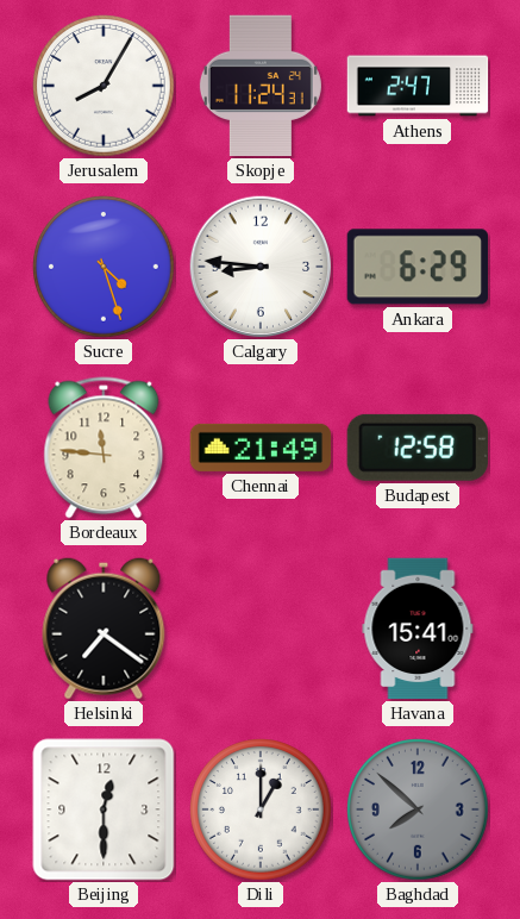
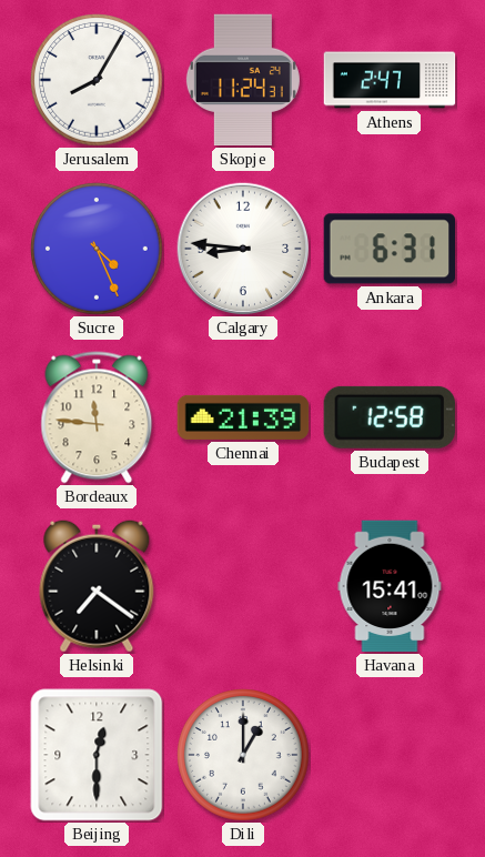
Sucre: 4:27 -> 4:26 (97, 249)
Ankara: 6:29 -> 6:31 (388, 249)
Chennai: 21:49 -> 21:39 (243, 417)
Baghdad: 7:52 -> none (418, 809)
